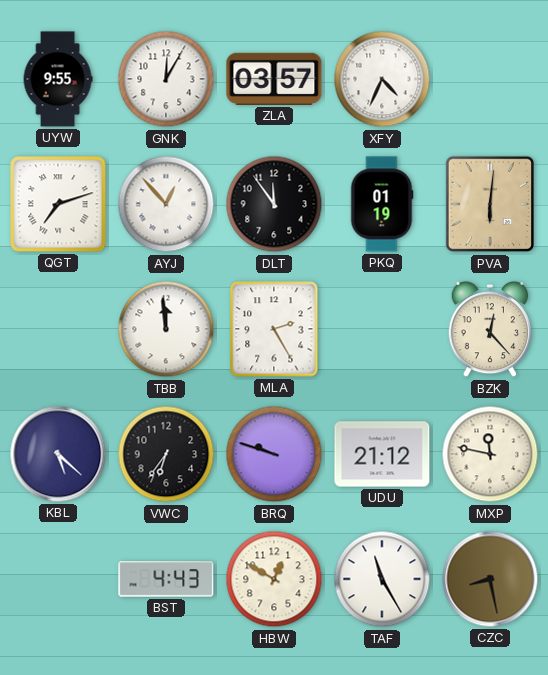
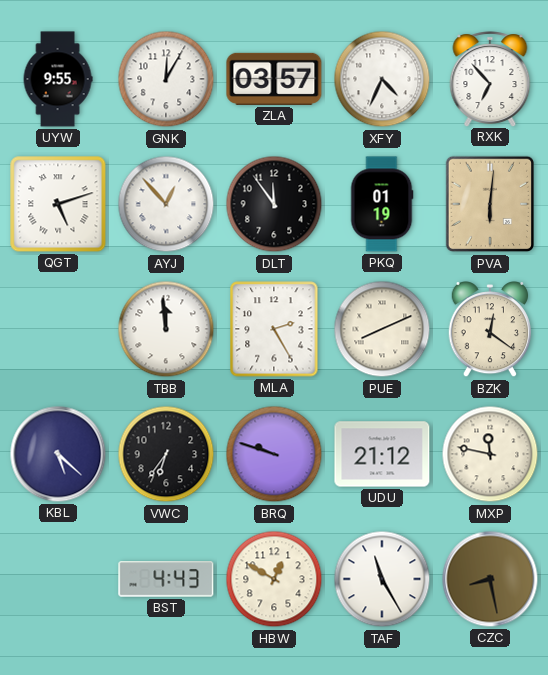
RXK: none -> 6:53 (490, 79)
QGT: 7:12 -> 5:12 (58, 204)
PUE: none -> 8:11 (382, 329)
BZK: 12:23 -> 12:21 (489, 329)
